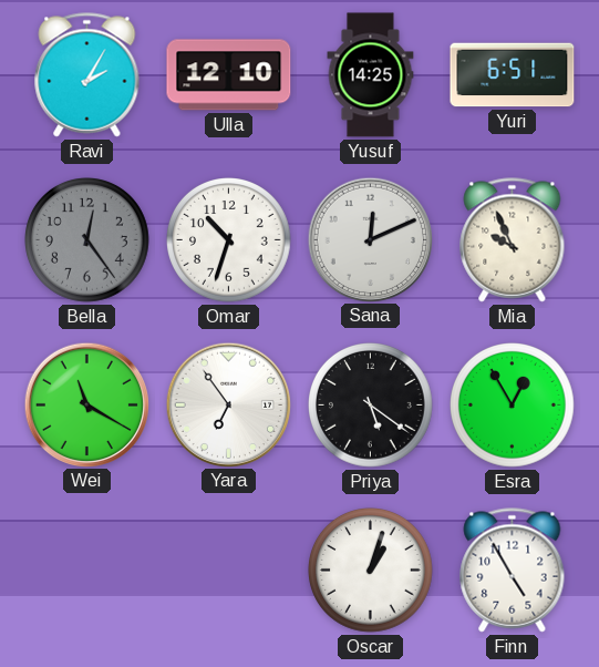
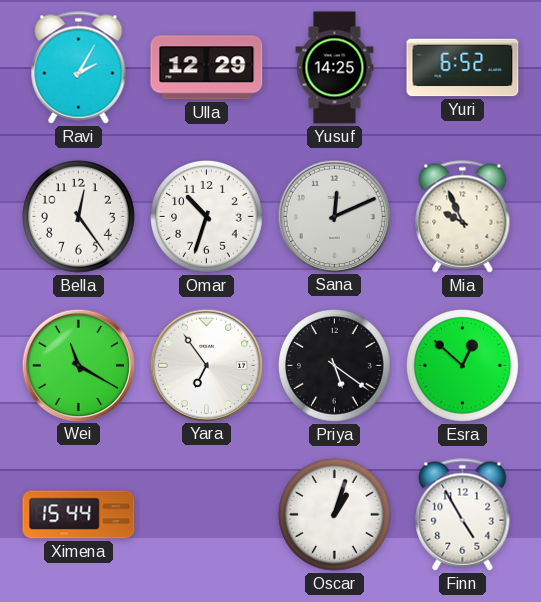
Ulla: 12:10 -> 12:29 (207, 68)
Yuri: 6:51 -> 6:52 (463, 68)
Bella dial: grey -> white (79, 217)
Esra: 12:55 -> 12:52 (463, 366)
Ximena: none -> 15:44 (79, 515)
